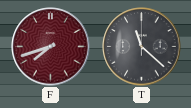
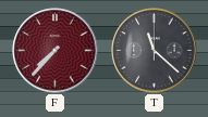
F: 7:42 -> 7:37 (56, 51)
